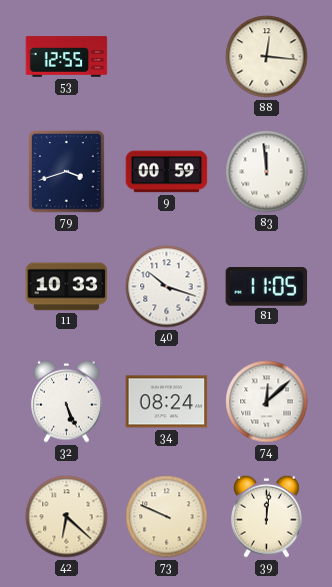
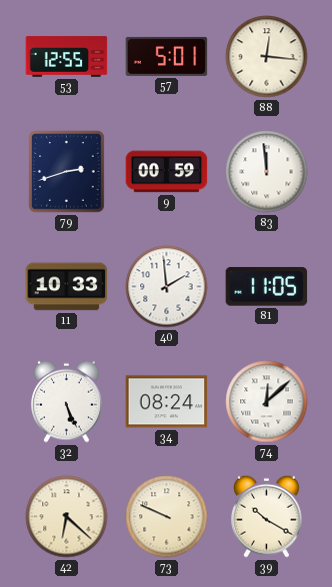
57: none -> 5:01 (167, 56)
79: 3:42 -> 2:42 (67, 172)
40: 10:18 -> 1:59 (167, 287)
39: 12:01 -> 10:20 (267, 516)
